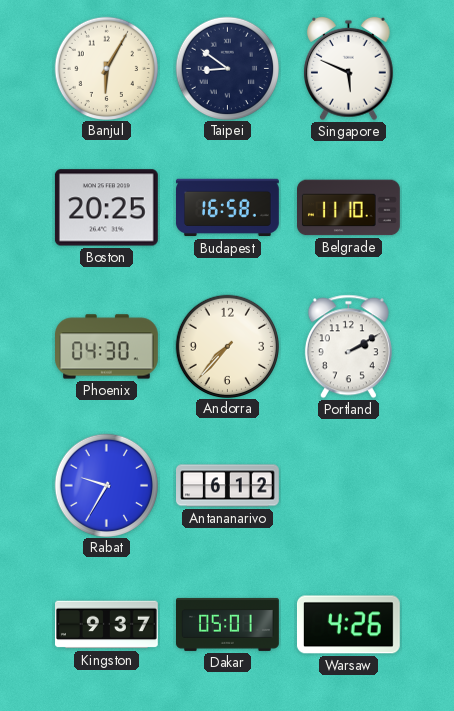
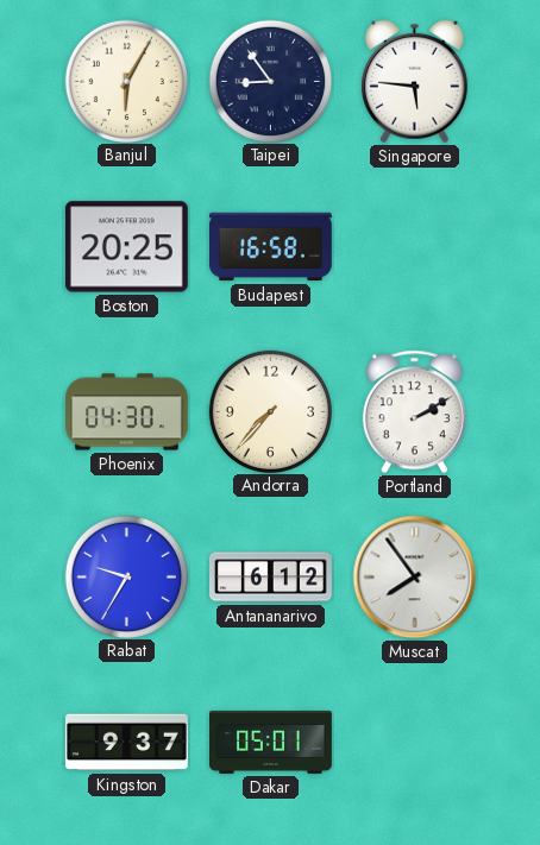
Taipei: 8:51 -> 8:54 (270, 81)
Singapore: 5:49 -> 5:46 (415, 82)
Belgrade: 11:10 -> none (349, 208)
Muscat: none -> 7:54 (415, 578)
Warsaw: 4:26 -> none (348, 625)
